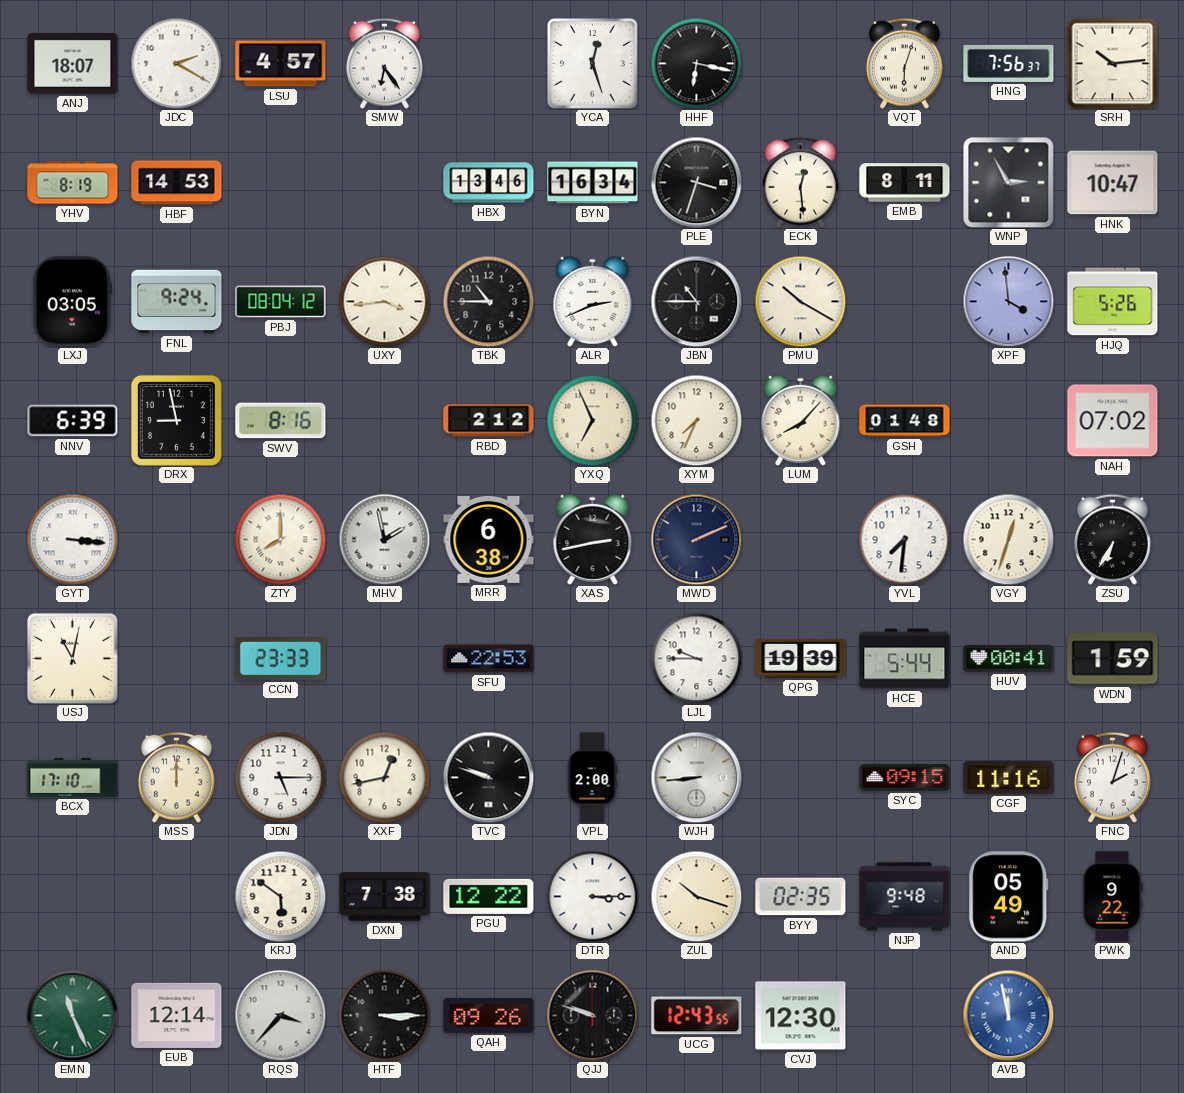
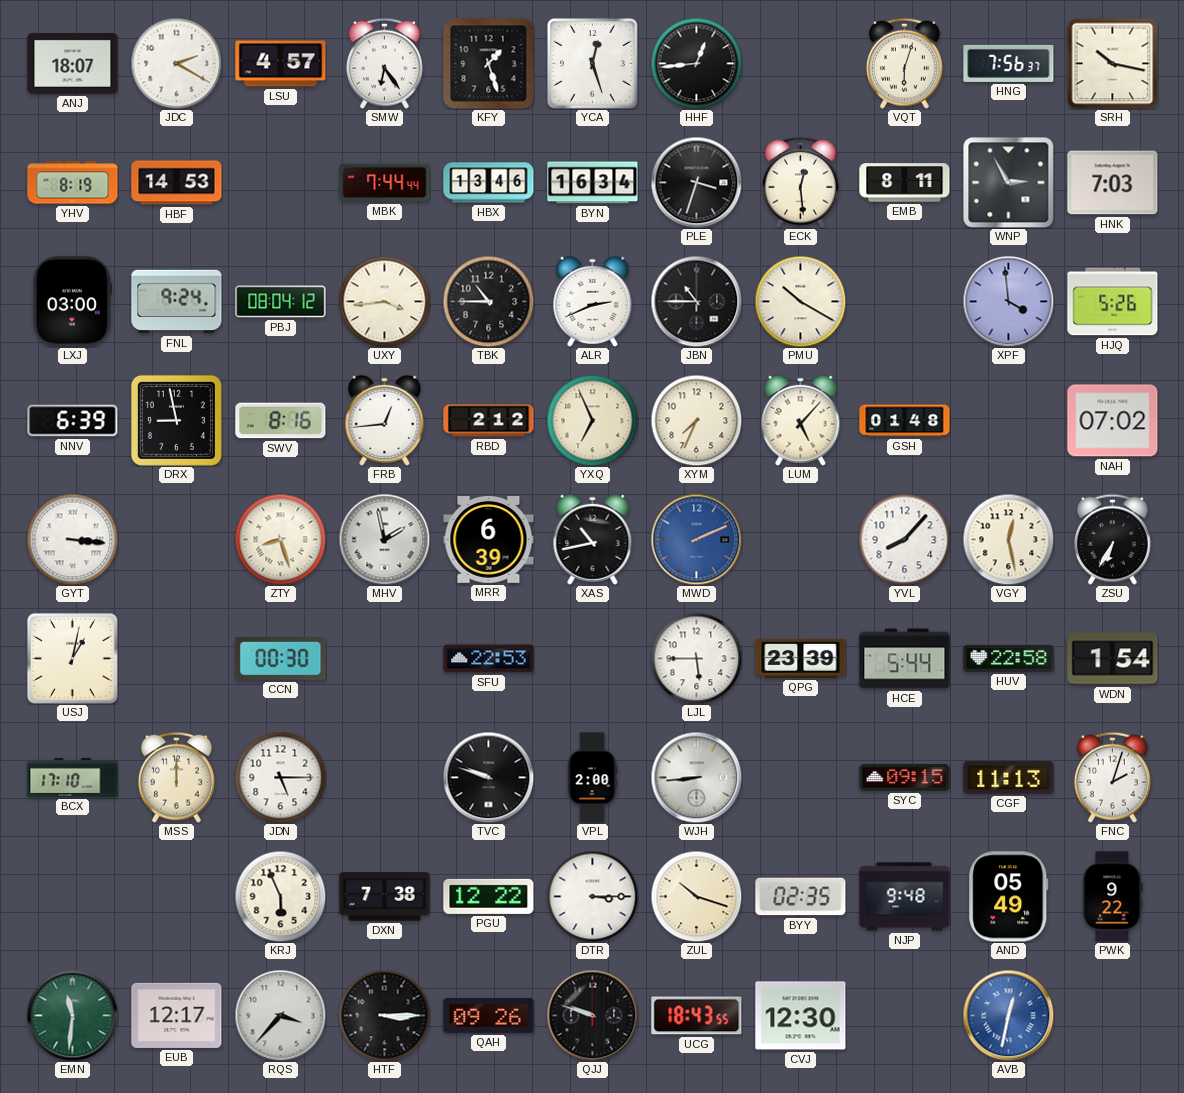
KFY: none -> 1:27 (489, 64)
HHF: 6:17 -> 12:44 (696, 63)
SRH: 10:14 -> 10:17 (1112, 63)
MBK: none -> 7:44 (385, 183)
HNK: 10:47 -> 7:03 (1113, 183)
LXJ: 03:05 -> 03:00 (72, 302)
FRB: none -> 12:44 (385, 420)
LUM: 8:07 -> 5:07 (801, 420)
ZTY: 8:00 -> 8:27 (280, 539)
MRR: 6:38 -> 6:39 (489, 540)
XAS: 2:43 -> 10:43 (593, 539)
MWD dial: navy -> blue (696, 539)
YVL: 7:31 -> 8:07 (904, 539)
VGY: 12:33 -> 12:28 (1008, 539)
USJ: 11:02 -> 1:02 (72, 658)
CCN: 23:33 -> 00:30 (281, 659)
LJL: 9:45 -> 5:45 (696, 658)
QPG: 19:39 -> 23:39 (801, 658)
HUV: 00:41 -> 22:58 (1009, 659)
WDN: 1:59 -> 1:54 (1113, 659)
XXF: 12:43 -> none (384, 777)
CGF: 11:16 -> 11:13 (1009, 778)
KRJ: 5:51 -> 5:56 (280, 896)
EMN: 11:26 -> 11:31 (72, 1015)
EUB: 12:14 -> 12:17 (177, 1015)
UCG: 12:43 -> 18:43 (697, 1016)
AVB: 11:58 -> 12:32 (1008, 1015)
